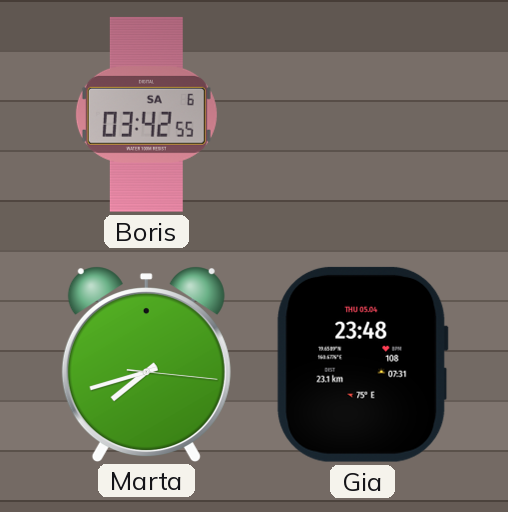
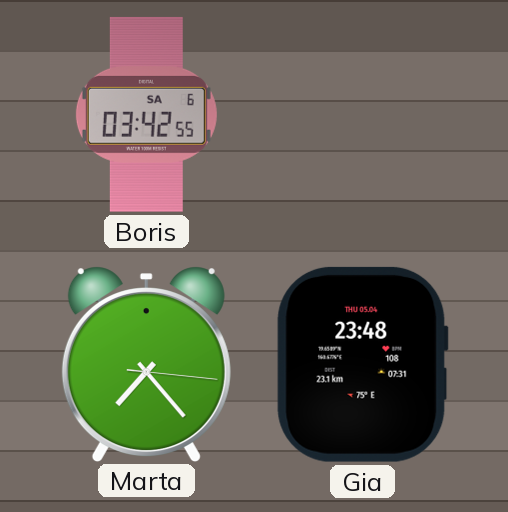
Marta: 7:42 -> 7:23 (146, 364)
